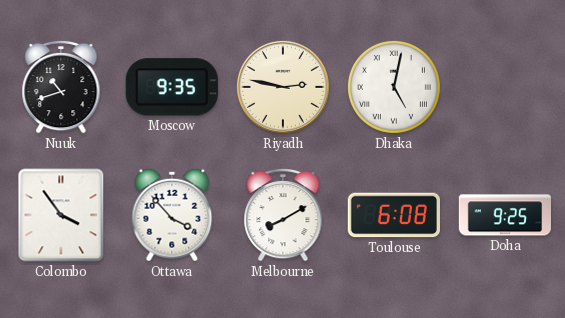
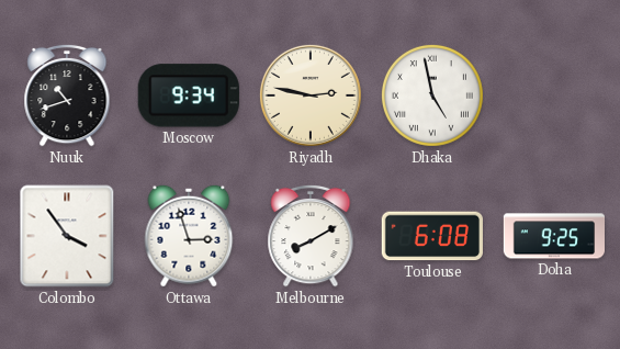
Moscow: 9:35 -> 9:34 (189, 95)
Dhaka: 5:02 -> 4:58 (432, 95)
Ottawa: 3:53 -> 2:57 (189, 236)
